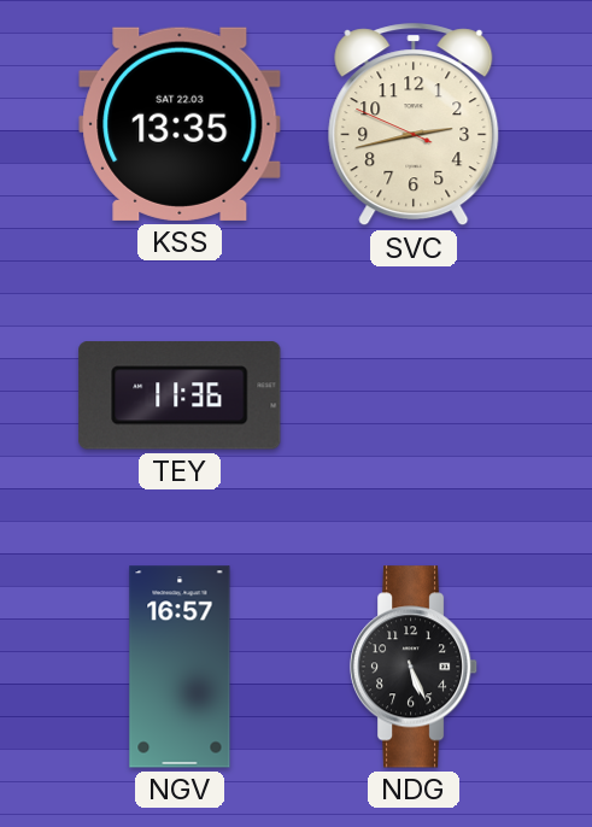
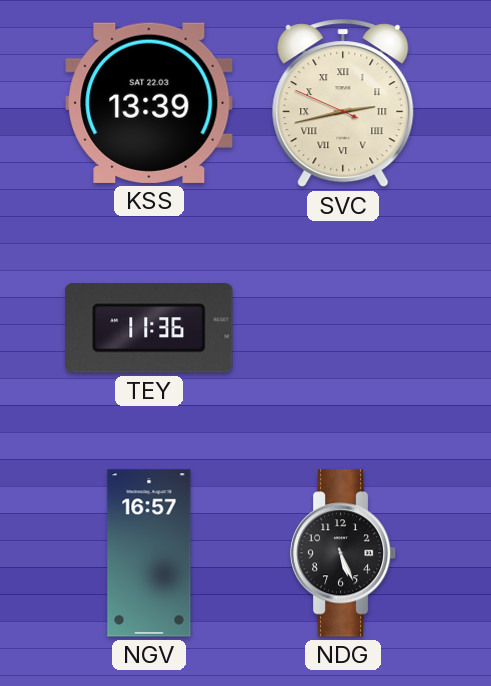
KSS: 13:35 -> 13:39 (149, 103)
SVC numerals: Arabic -> Roman (343, 104)
